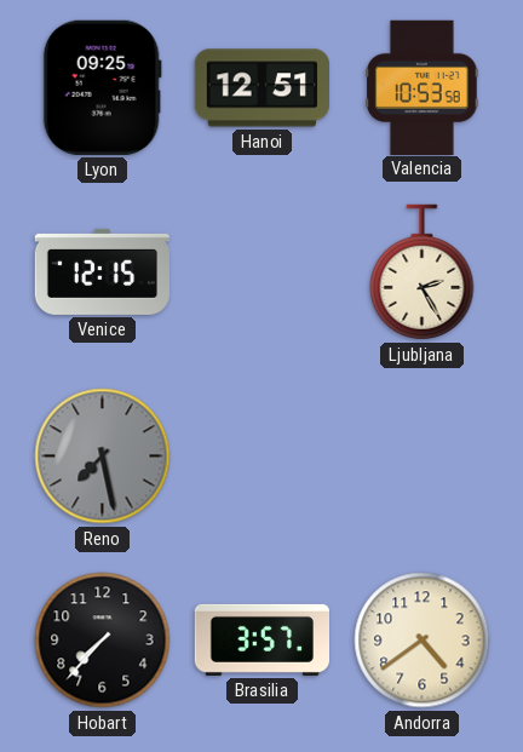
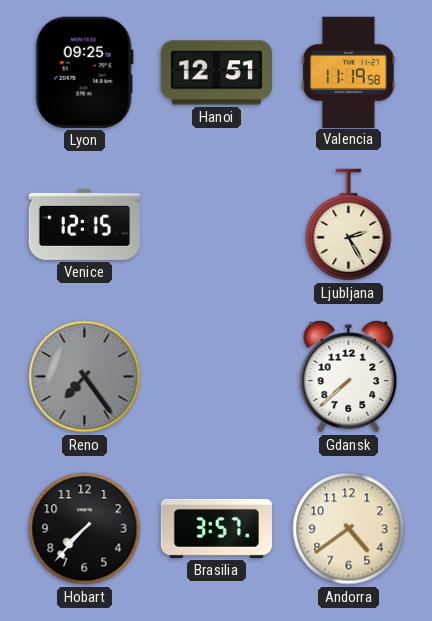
Valencia: 10:53 -> 11:19 (349, 72)
Reno: 7:28 -> 7:24 (85, 377)
Gdansk: none -> 7:38 (349, 377)
